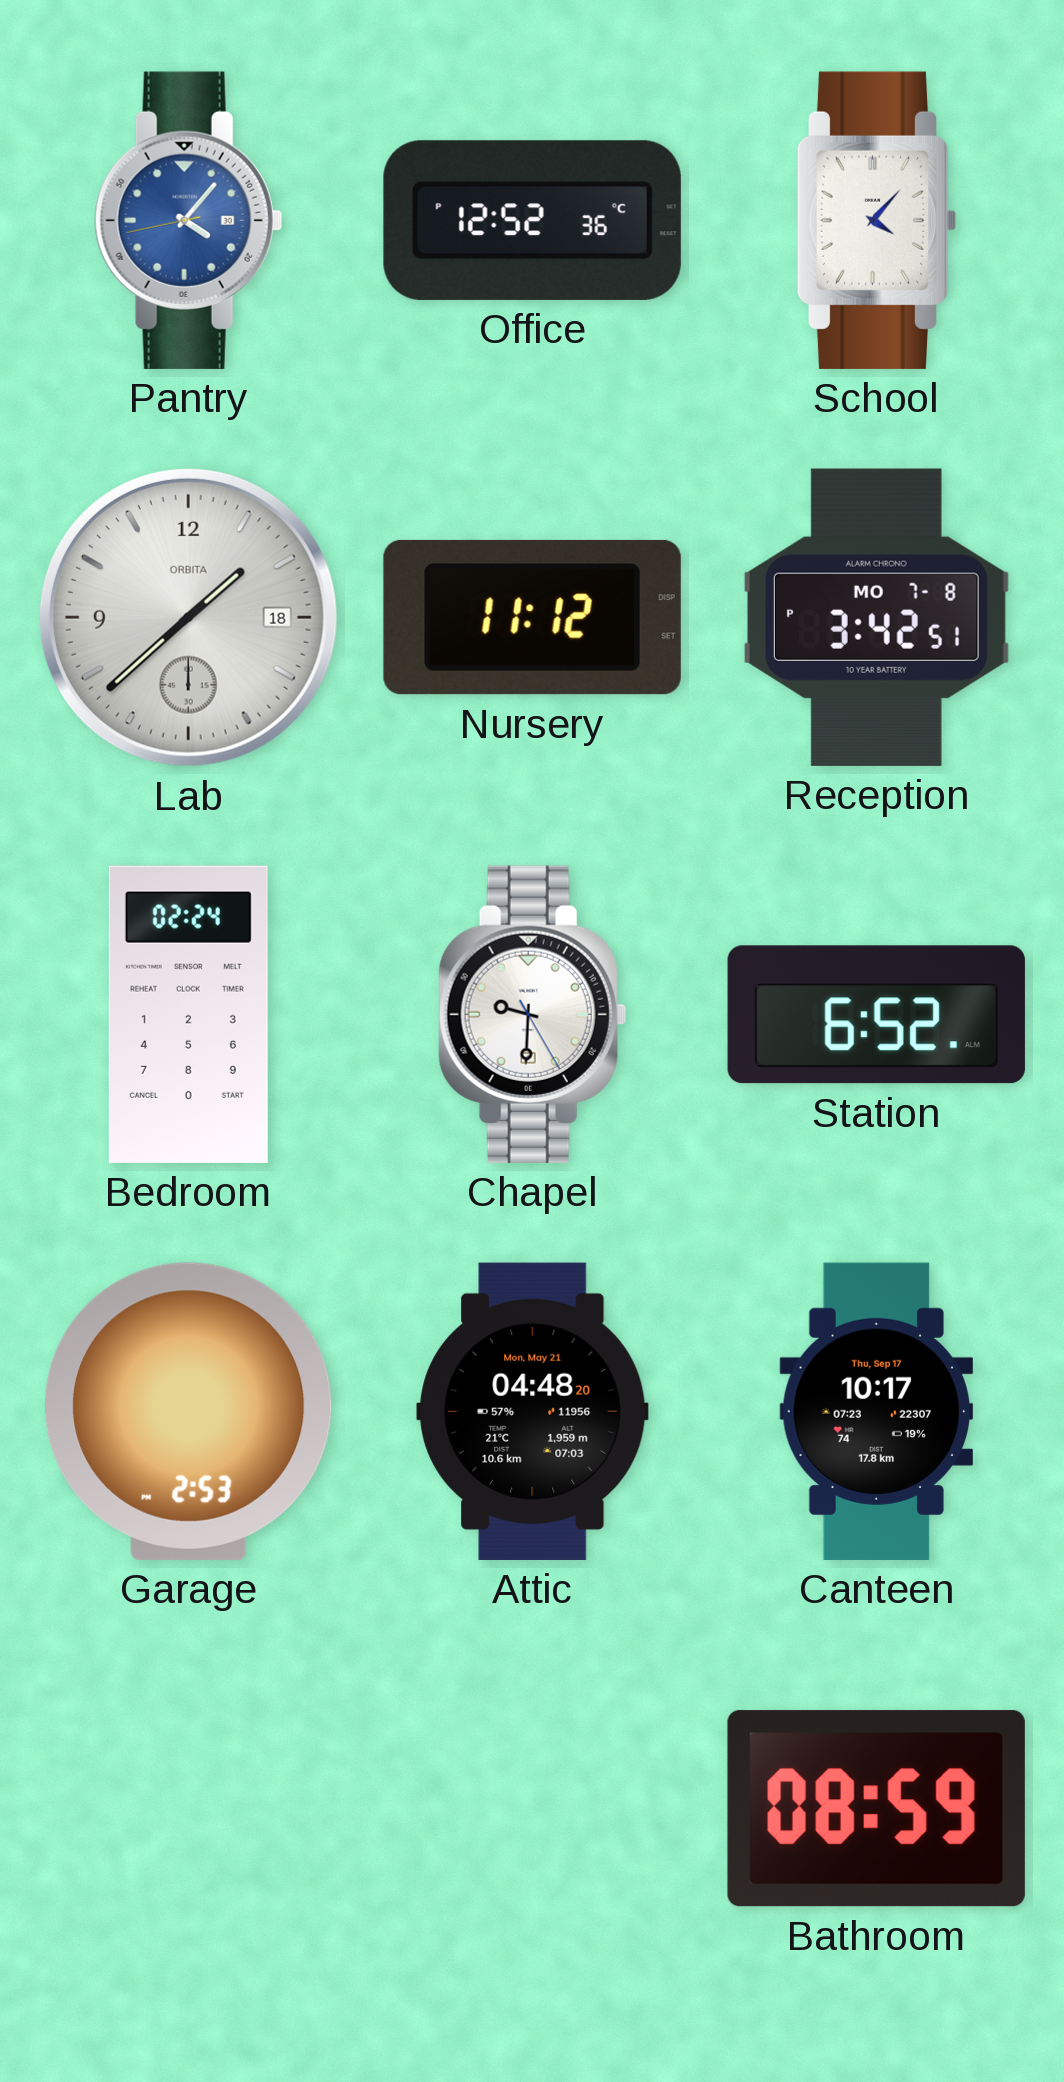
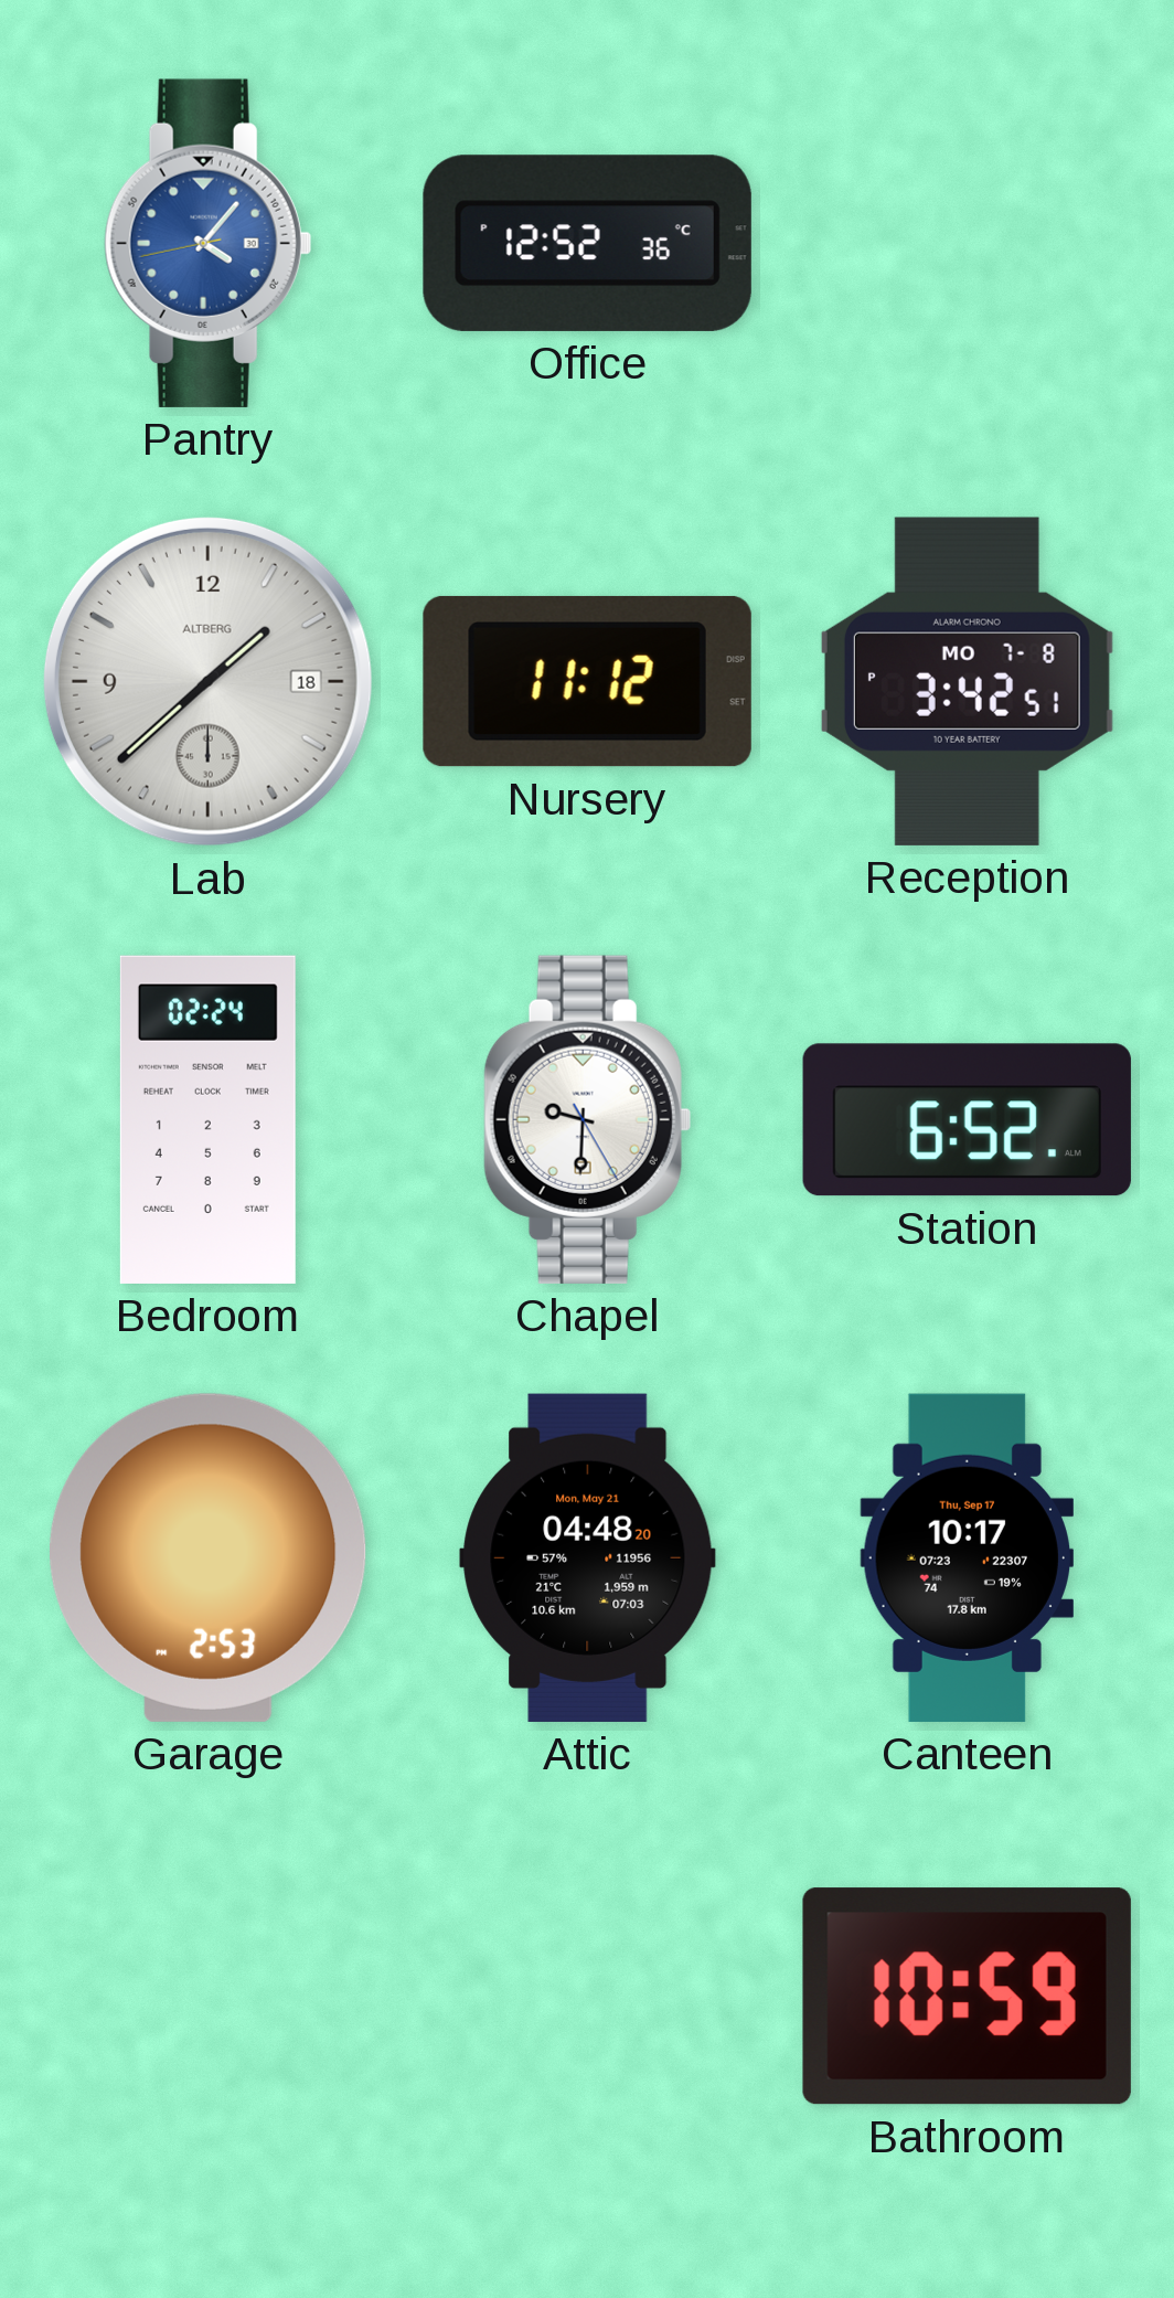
School: 4:07 -> none (877, 220)
Lab brand: ORBITA -> ALTBERG (207, 681)
Bathroom: 08:59 -> 10:59 (967, 1997)
